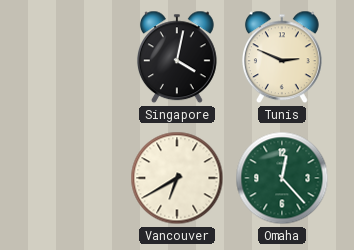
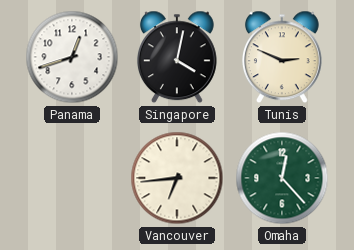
Panama: none -> 12:42 (72, 57)
Vancouver: 6:40 -> 6:44 (177, 178)
